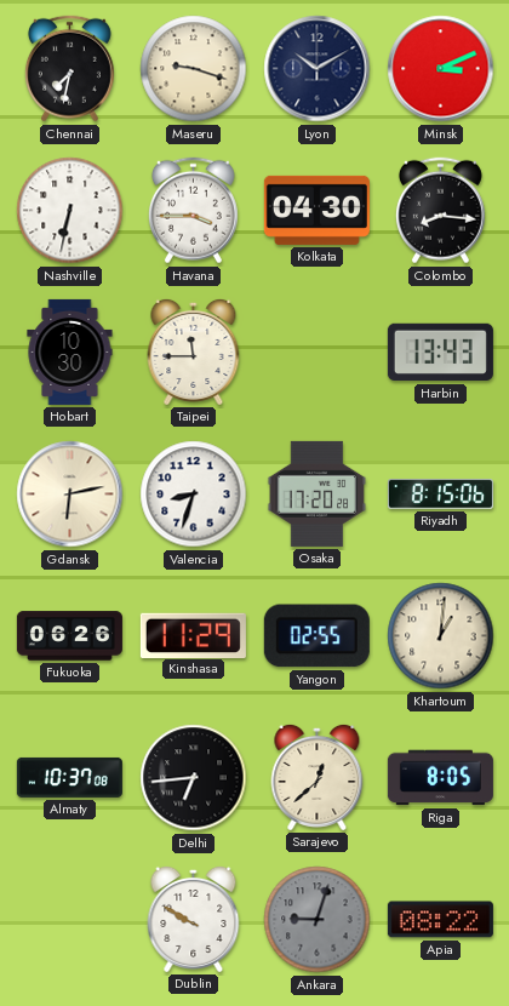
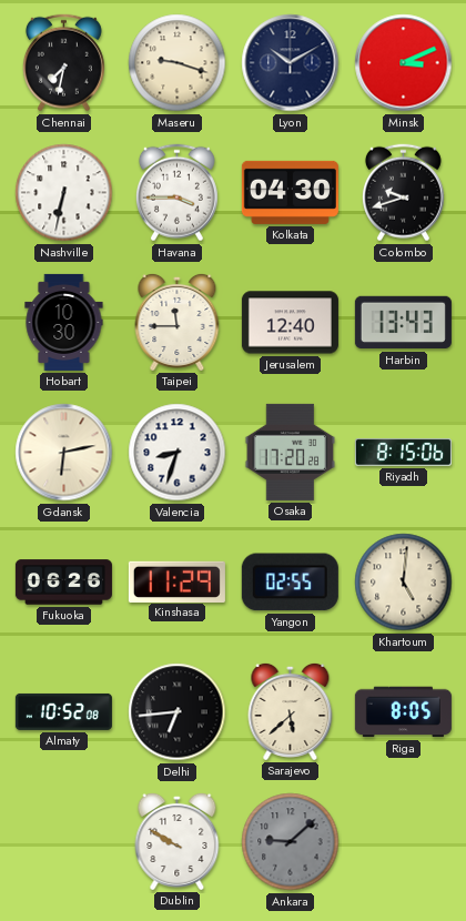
Colombo: 8:16 -> 9:42 (403, 193)
Jerusalem: none -> 12:40 (290, 323)
Khartoum: 1:01 -> 5:01 (404, 583)
Almaty: 10:37 -> 10:52 (63, 711)
Sarajevo: 12:38 -> 5:38 (291, 711)
Ankara: 9:03 -> 9:08 (291, 842)
Apia: 08:22 -> none (440, 920)
